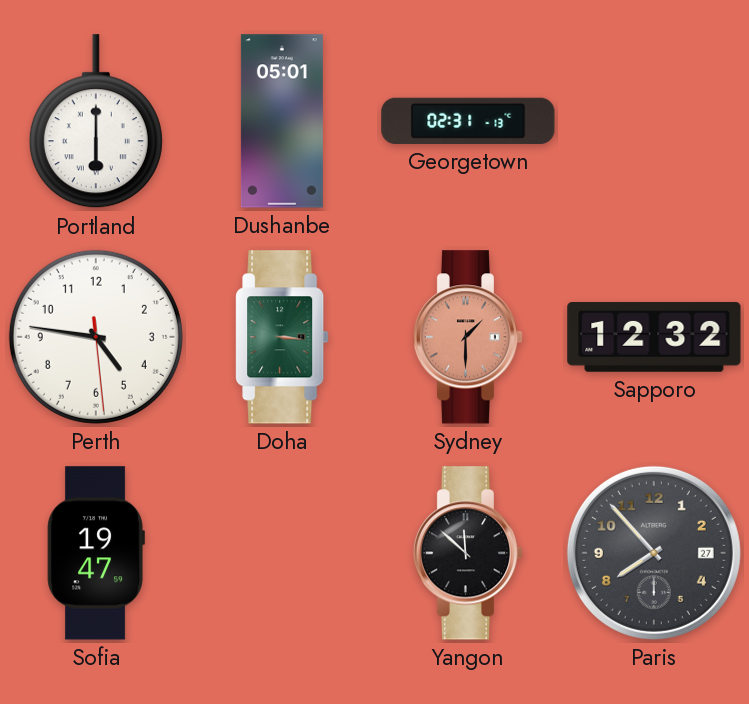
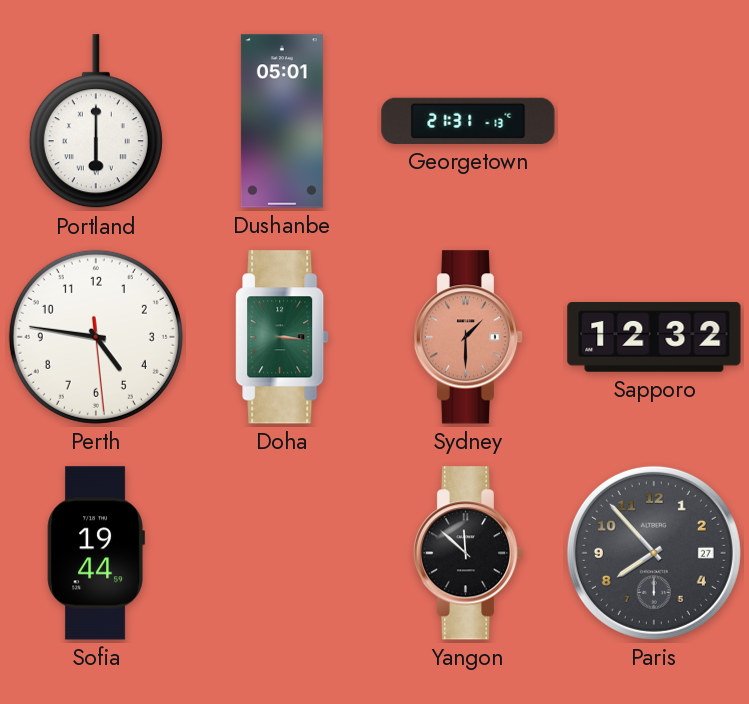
Georgetown: 02:31 -> 21:31 (468, 121)
Sofia: 19:47 -> 19:44 (96, 553)
